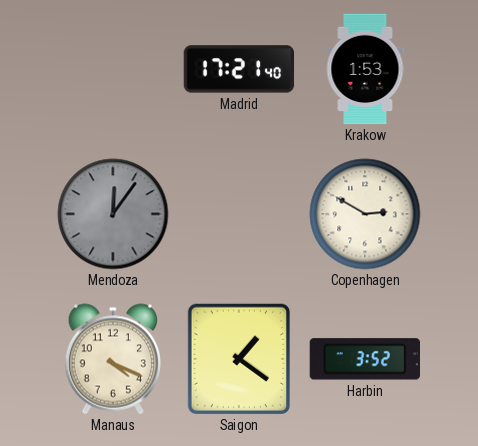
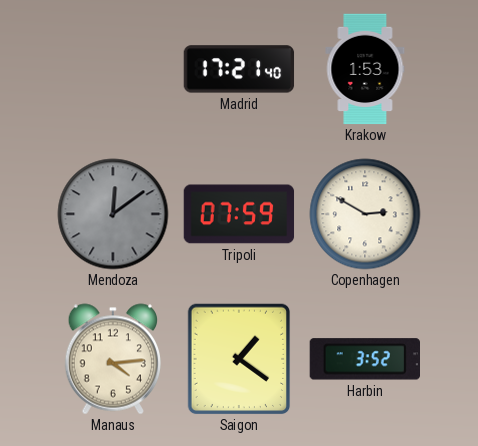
Mendoza: 12:06 -> 12:09 (113, 214)
Tripoli: none -> 07:59 (239, 214)
Manaus: 4:19 -> 4:14 (112, 359)
